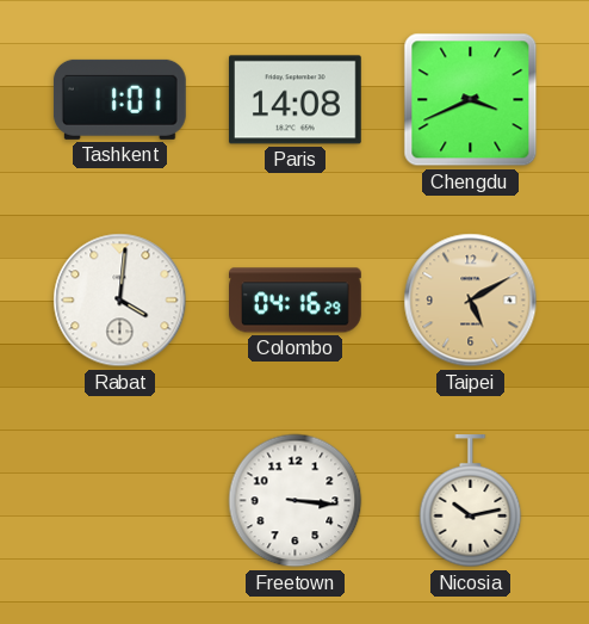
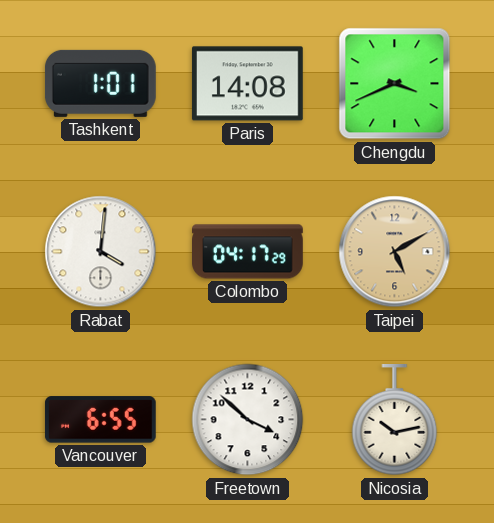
Colombo: 04:16 -> 04:17 (248, 252)
Vancouver: none -> 6:55 (100, 420)
Freetown: 3:16 -> 3:52 (248, 420)
